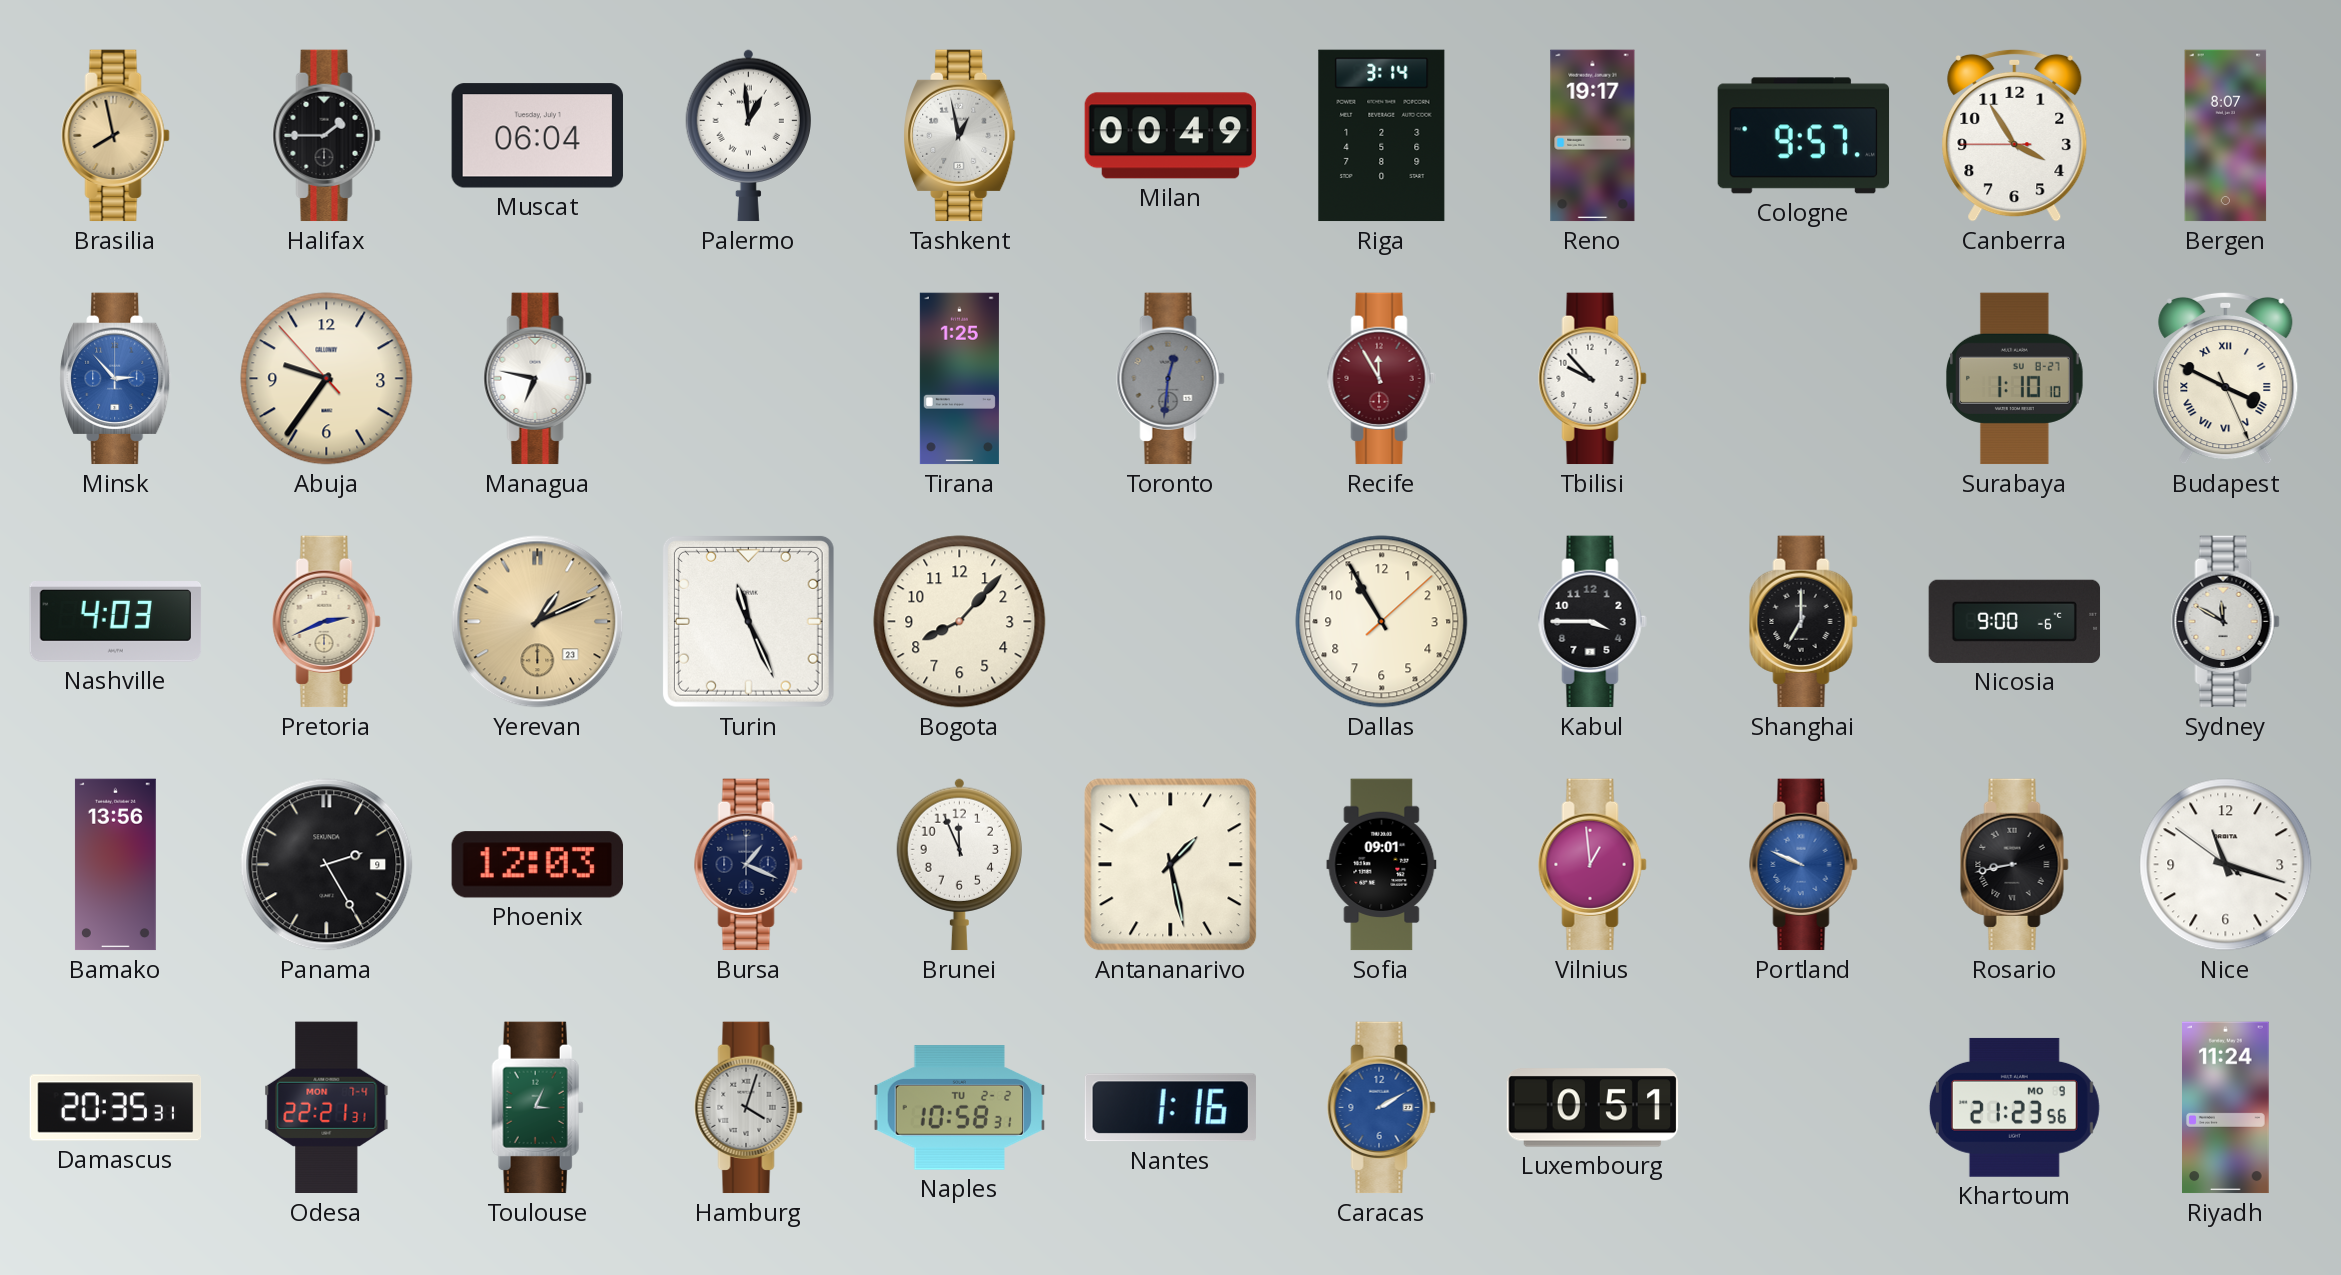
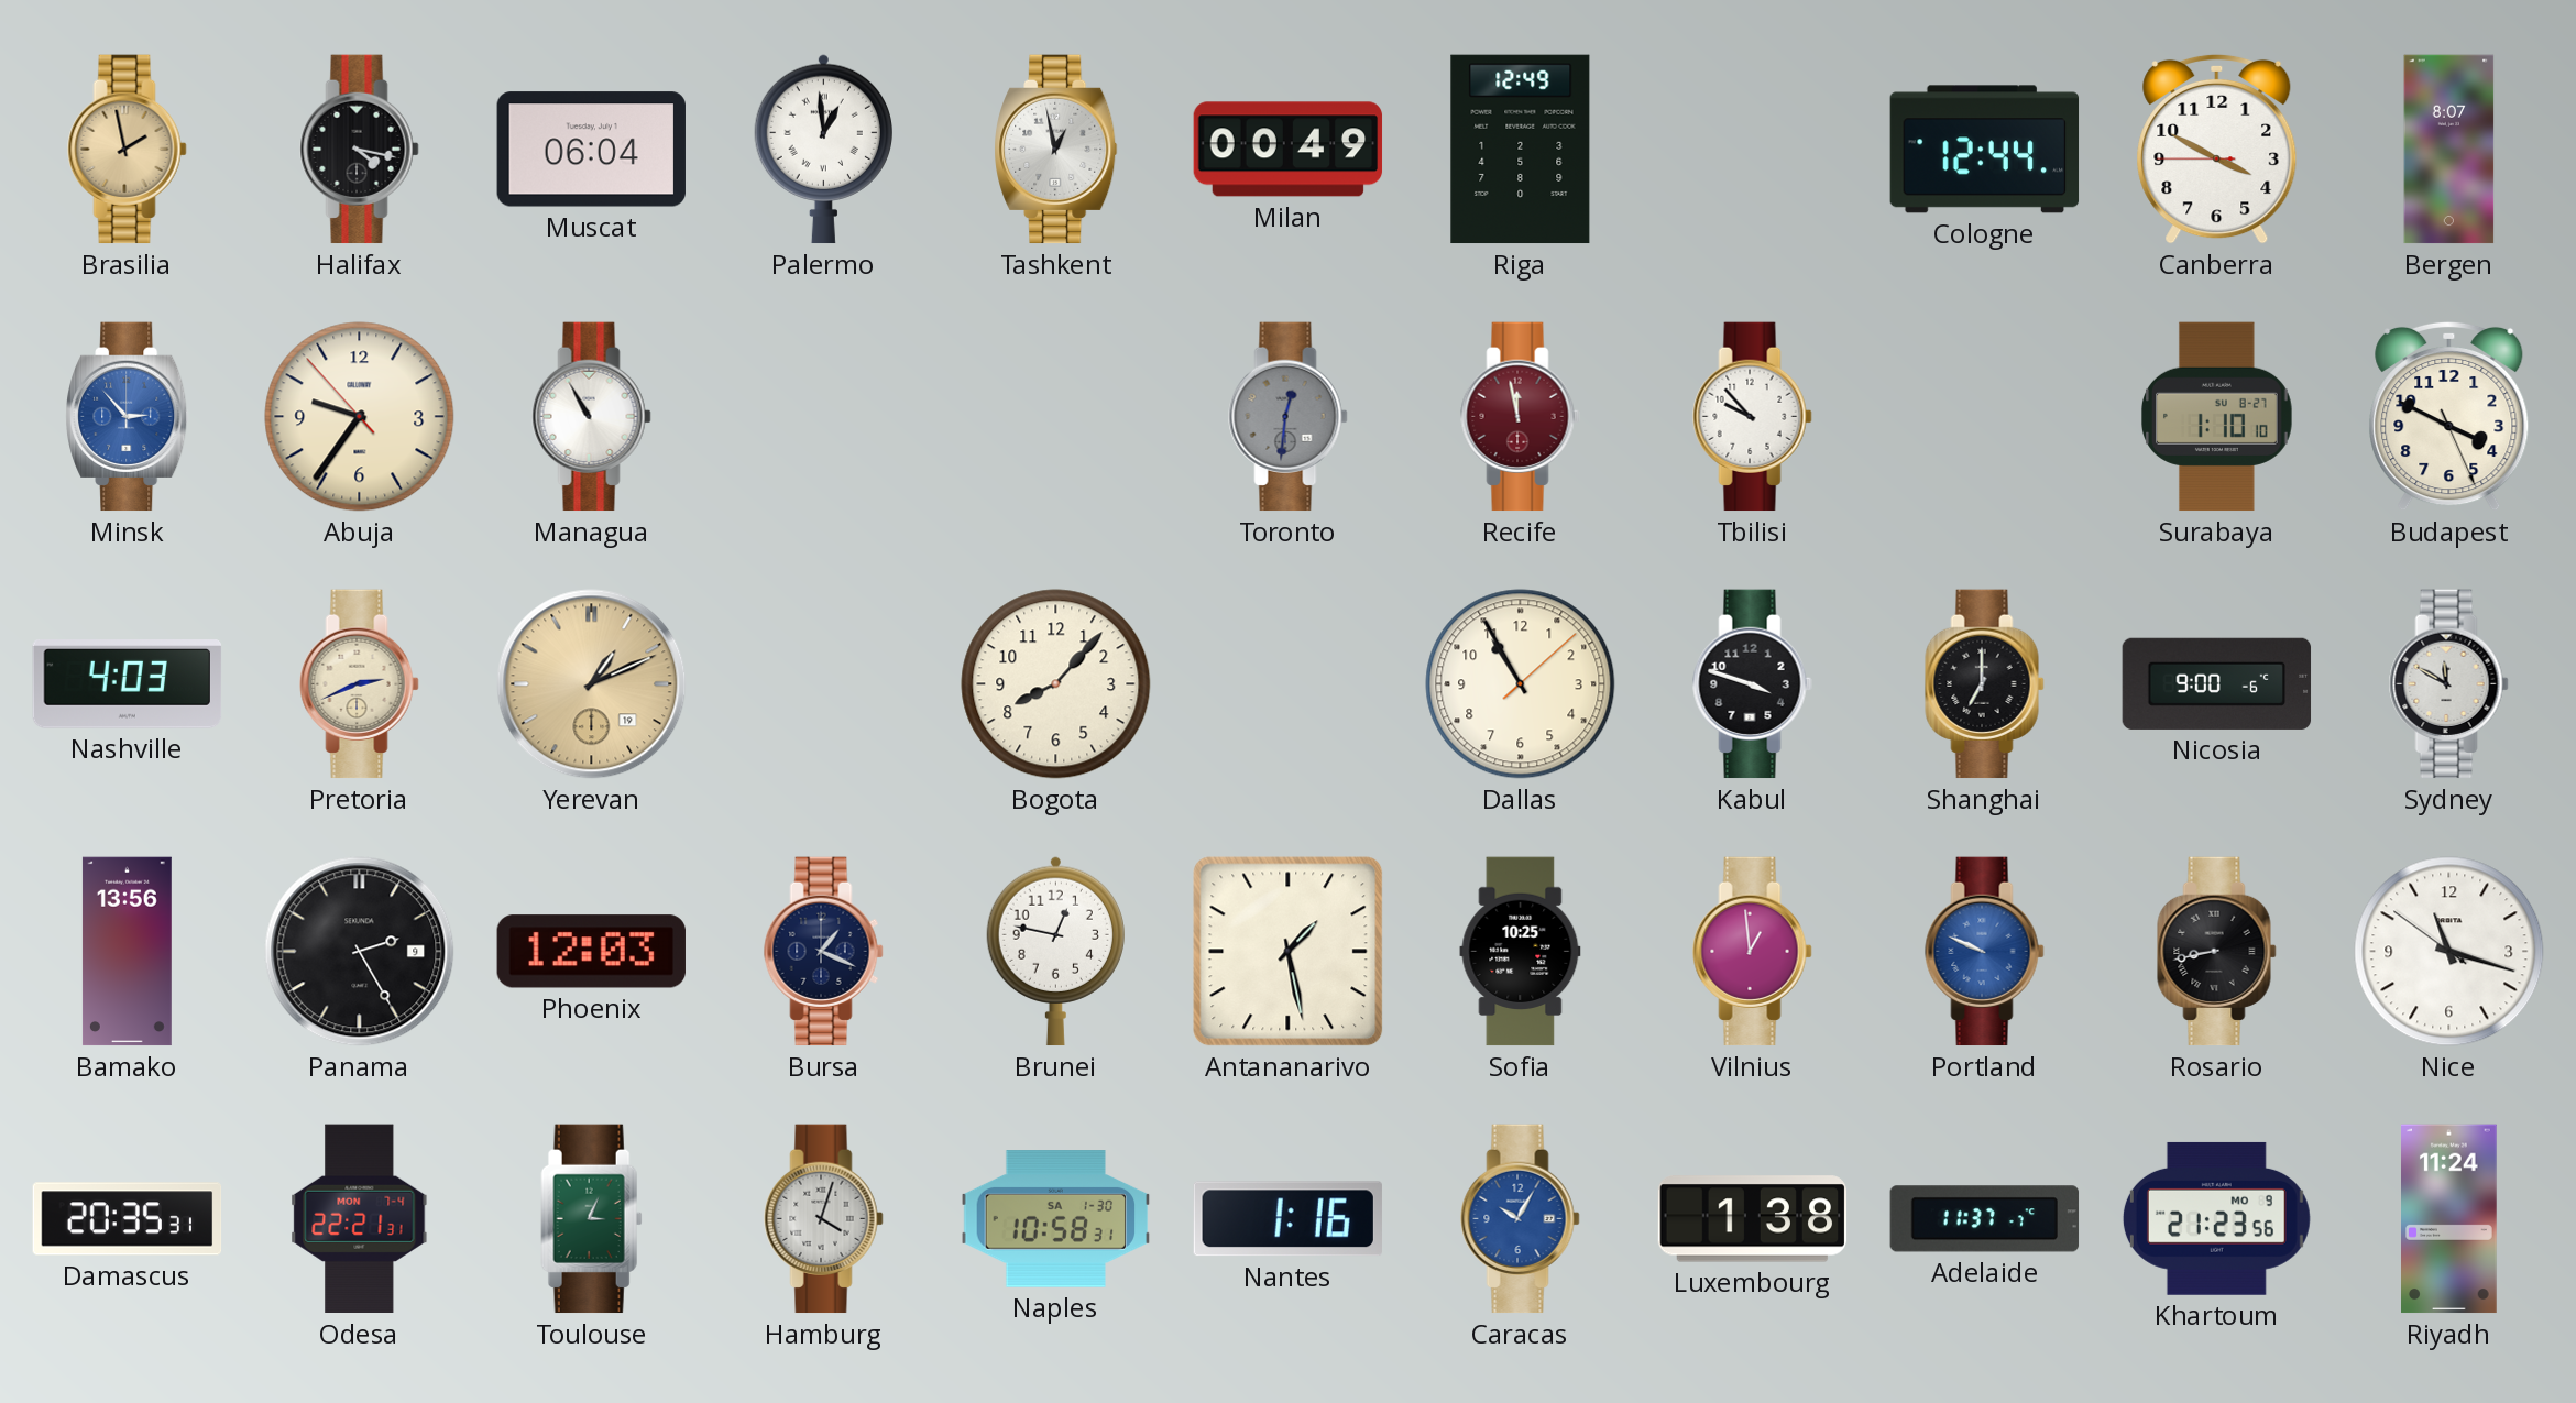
Brasilia: 7:58 -> 1:58 (128, 150)
Halifax: 1:45 -> 4:17 (360, 150)
Riga: 3:14 -> 12:49 (1521, 150)
Reno: 19:17 -> none (1593, 136)
Cologne: 9:57 -> 12:44 (1985, 150)
Canberra: 3:54 -> 3:49 (2217, 149)
Managua: 6:47 -> 10:55 (592, 417)
Tirana: 1:25 -> none (959, 379)
Recife: 11:55 -> 11:58 (1521, 417)
Budapest numerals: Roman -> Arabic (2449, 416)
Yerevan date: 23 -> 19 (592, 684)
Turin: 11:26 -> none (748, 621)
Kabul: 3:45 -> 3:48 (1753, 684)
Brunei: 11:56 -> 12:47 (1055, 952)
Sofia: 09:01 -> 10:25 (1521, 952)
Naples date: TU 2-2 -> SA 1-30 (1056, 1219)
Caracas: 2:10 -> 10:05 (1521, 1219)
Luxembourg: 0:51 -> 1:38 (1753, 1219)
Adelaide: none -> 11:37 (1985, 1219)
